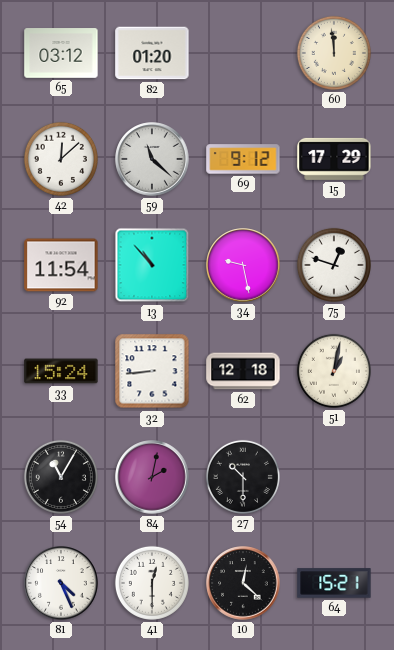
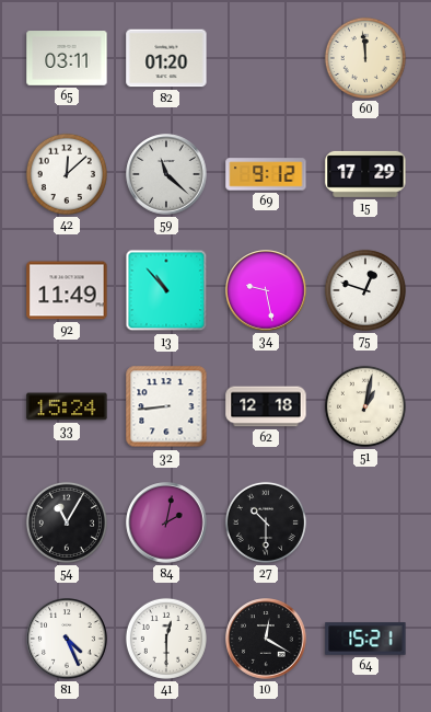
65: 03:12 -> 03:11 (67, 58)
92: 11:54 -> 11:49 (67, 290)
10: 12:22 -> 12:20 (266, 639)
